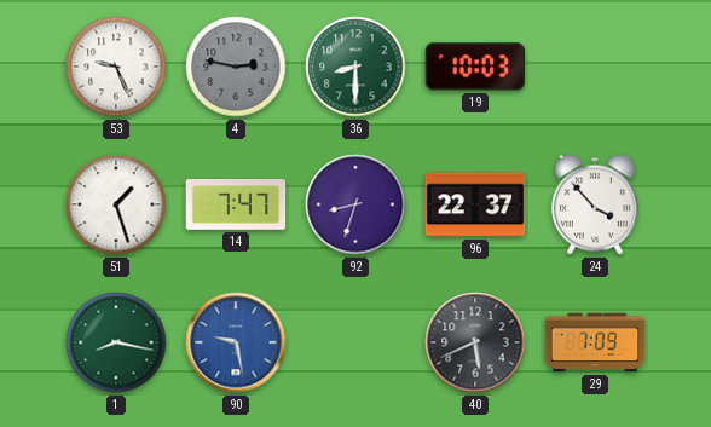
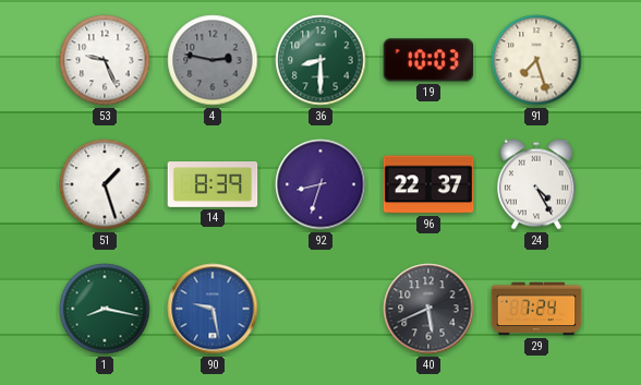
91: none -> 7:27 (536, 60)
14: 7:47 -> 8:39 (213, 185)
24: 3:53 -> 4:25 (536, 184)
29: 7:09 -> 7:24 (536, 309)
